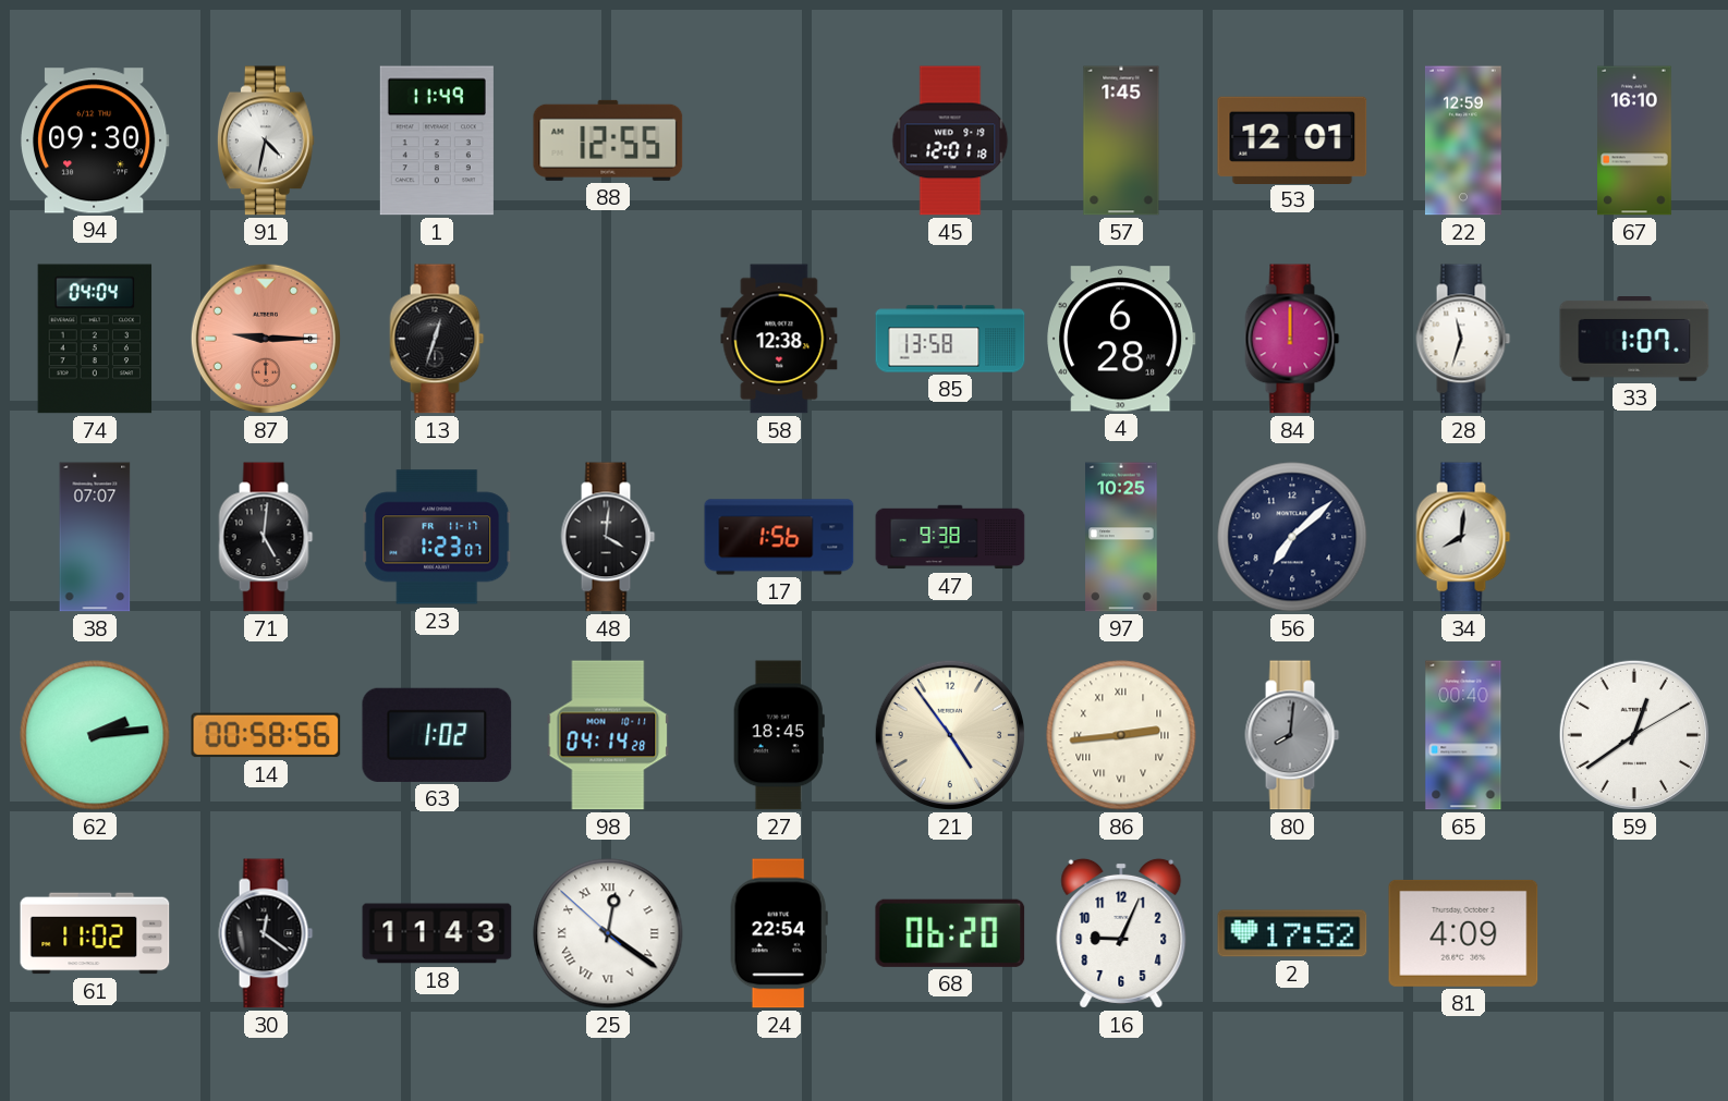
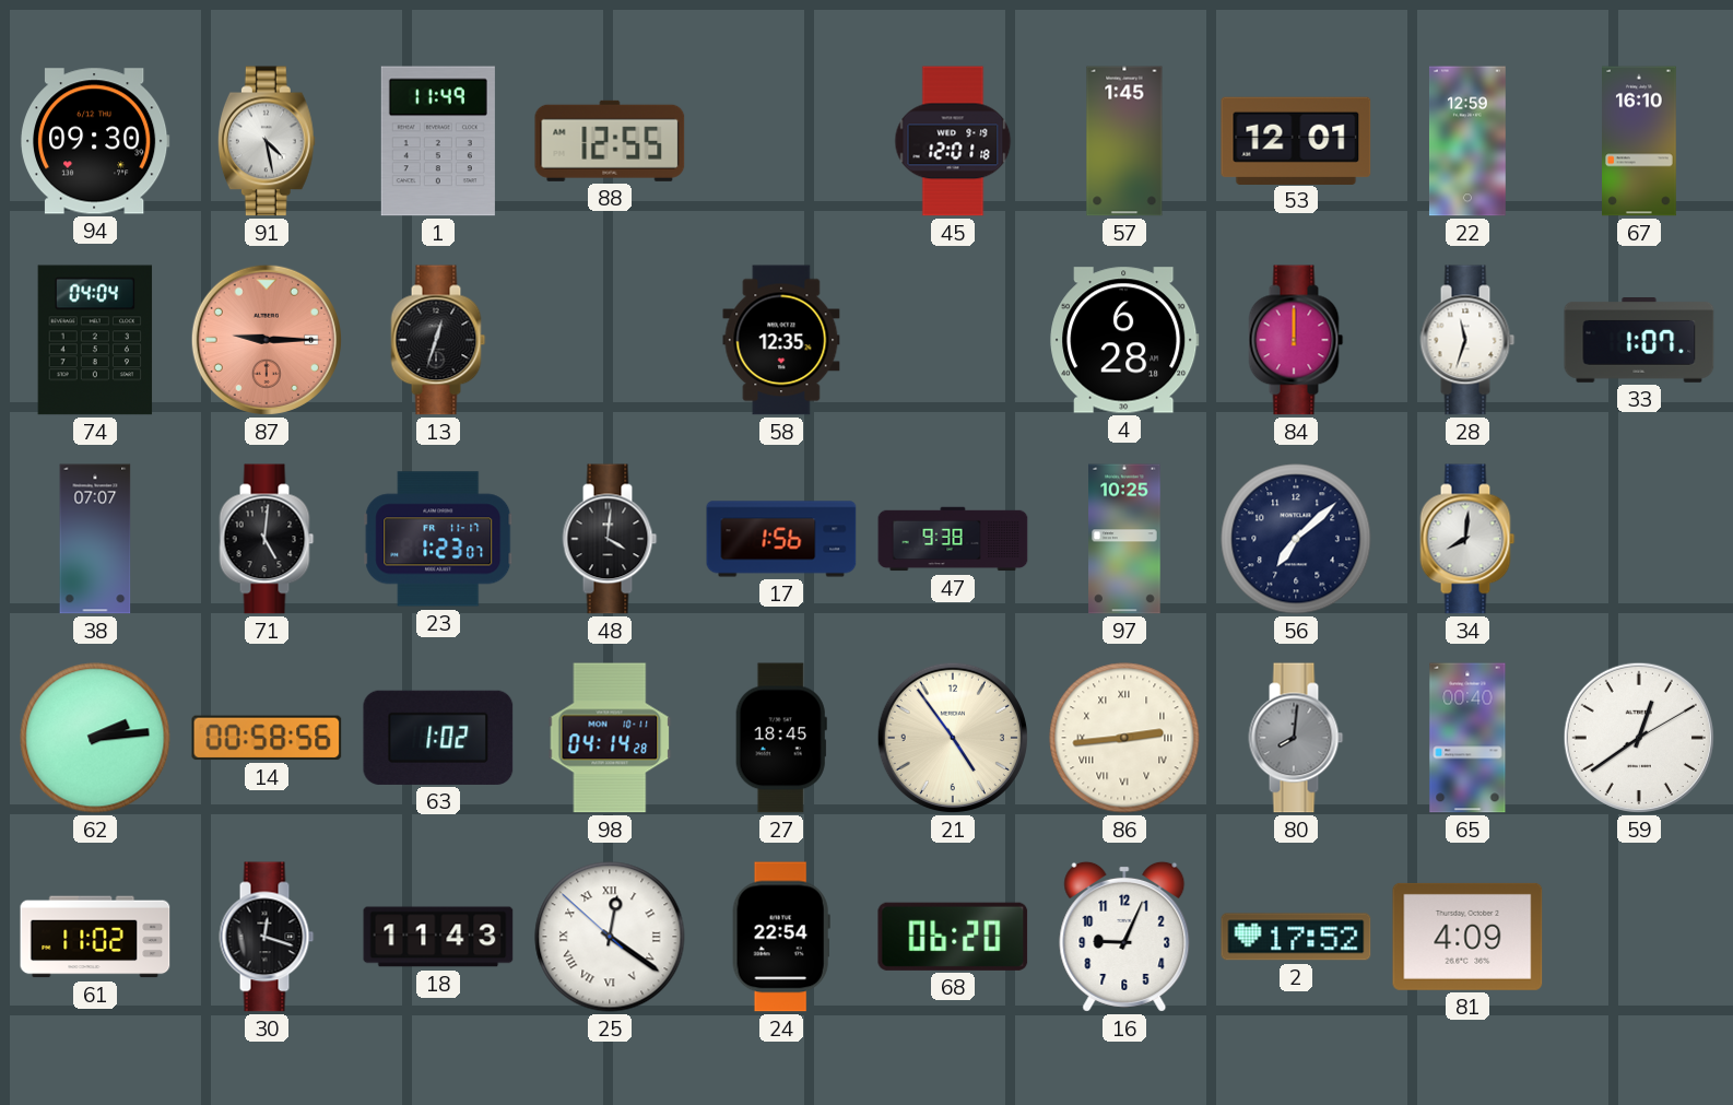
91: 4:32 -> 4:28 (267, 141)
58: 12:38 -> 12:35 (781, 340)
85: 13:58 -> none (950, 339)
30: 12:21 -> 12:18 (267, 937)
